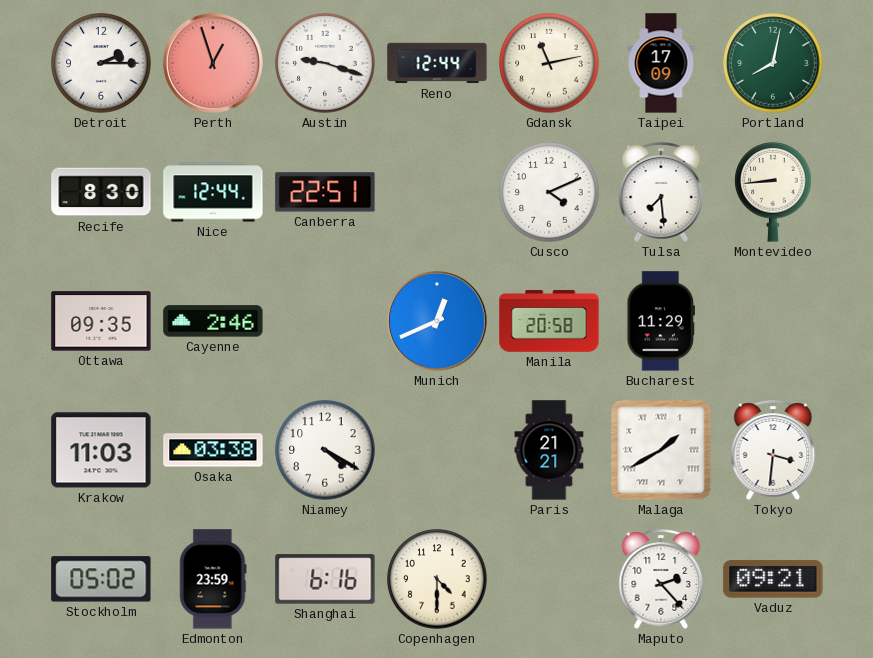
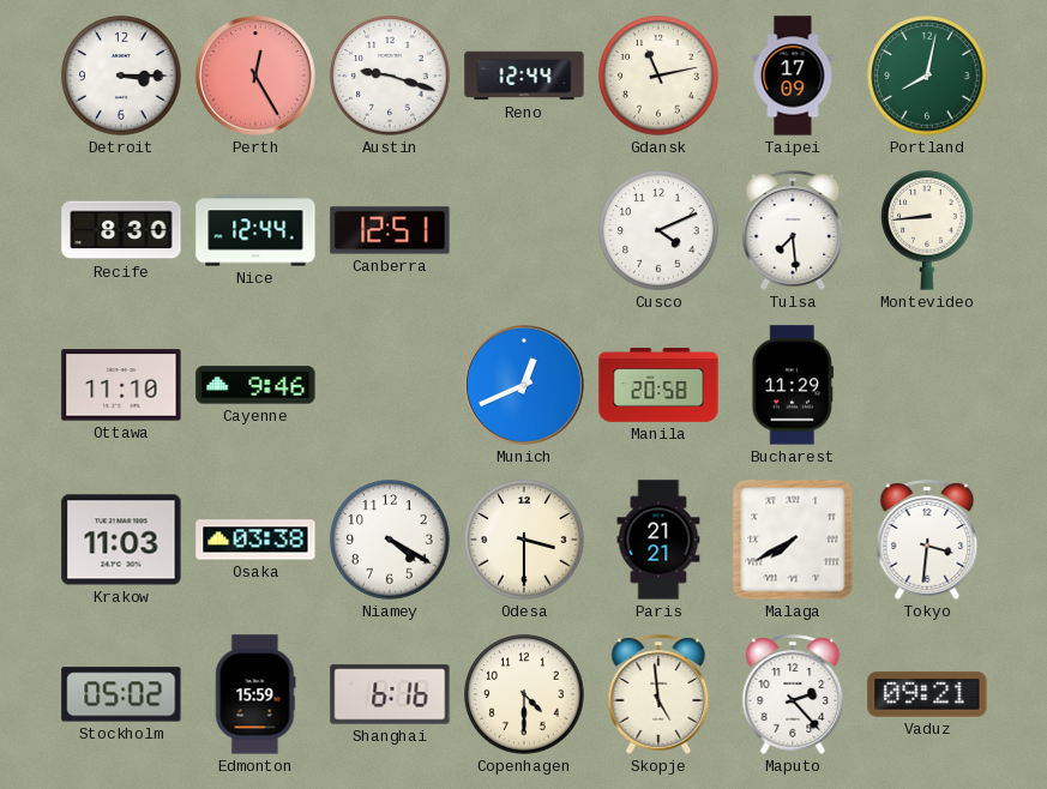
Detroit: 2:15 -> 3:15 (121, 76)
Perth: 12:57 -> 12:25 (255, 76)
Canberra: 22:51 -> 12:51 (390, 230)
Ottawa: 09:35 -> 11:10 (121, 385)
Cayenne: 2:46 -> 9:46 (255, 385)
Odesa: none -> 3:30 (524, 540)
Malaga: 1:40 -> 7:40 (793, 540)
Edmonton: 23:59 -> 15:59 (255, 694)
Skopje: none -> 4:59 (658, 694)
